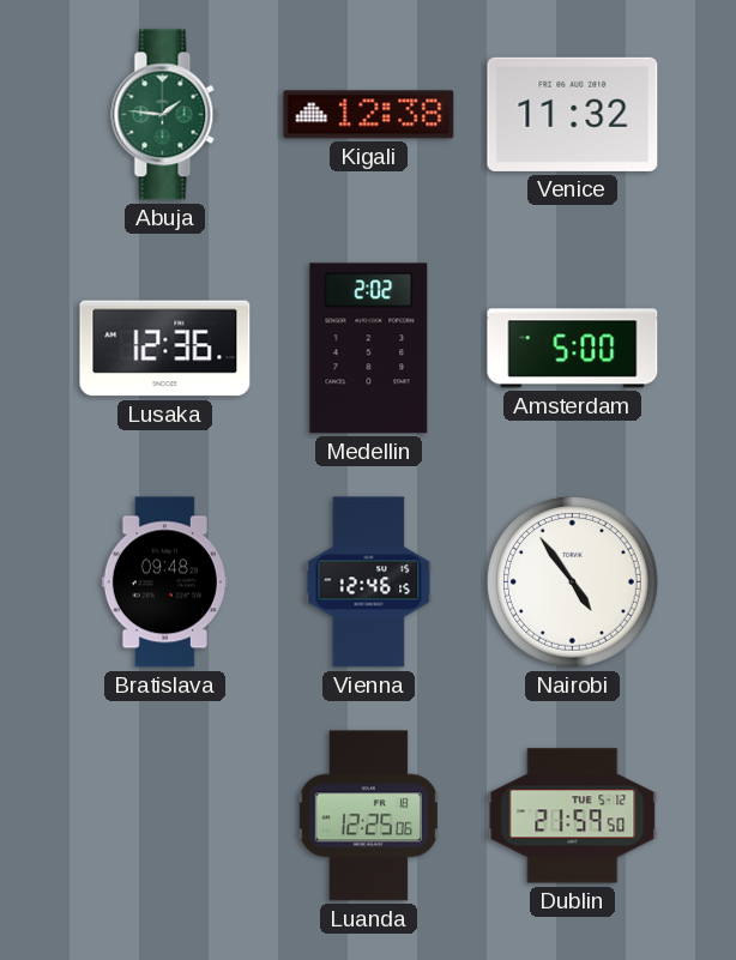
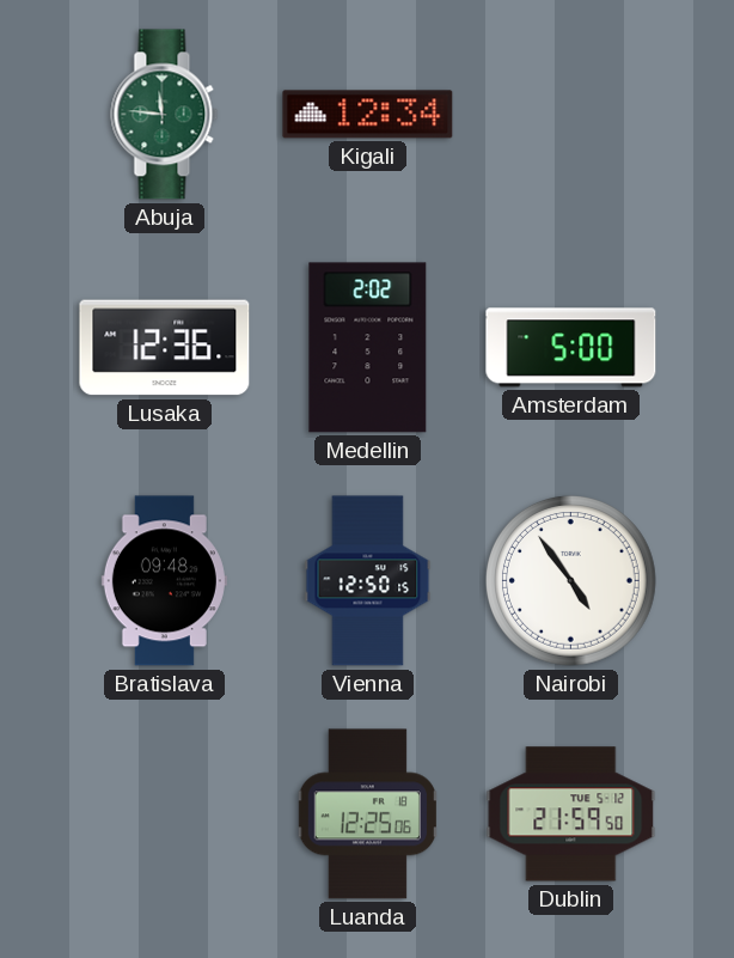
Abuja: 1:46 -> 11:46 (165, 115)
Kigali: 12:38 -> 12:34 (368, 115)
Venice: 11:32 -> none (573, 114)
Vienna: 12:46 -> 12:50 (368, 581)
